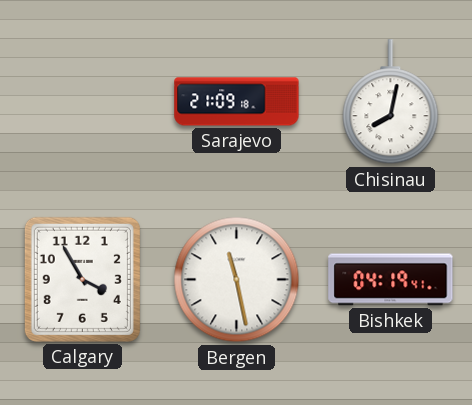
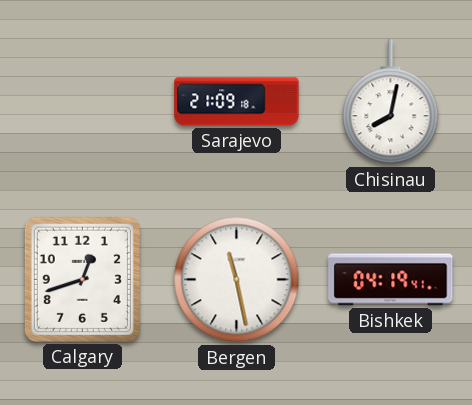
Calgary: 3:55 -> 12:42 (82, 279)
